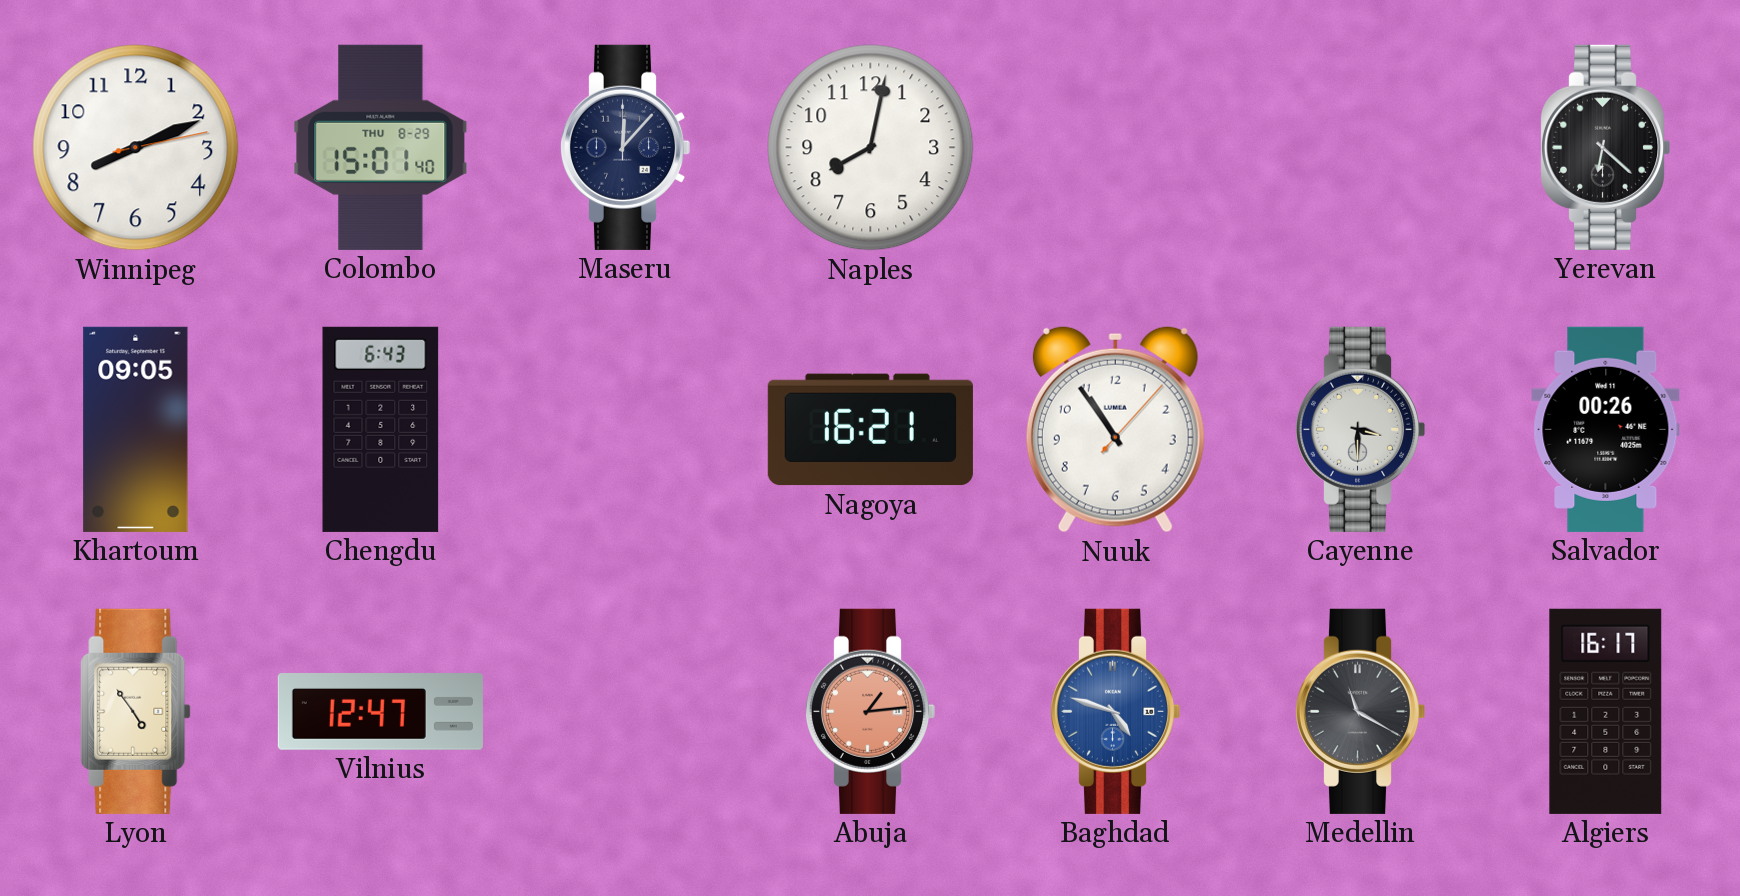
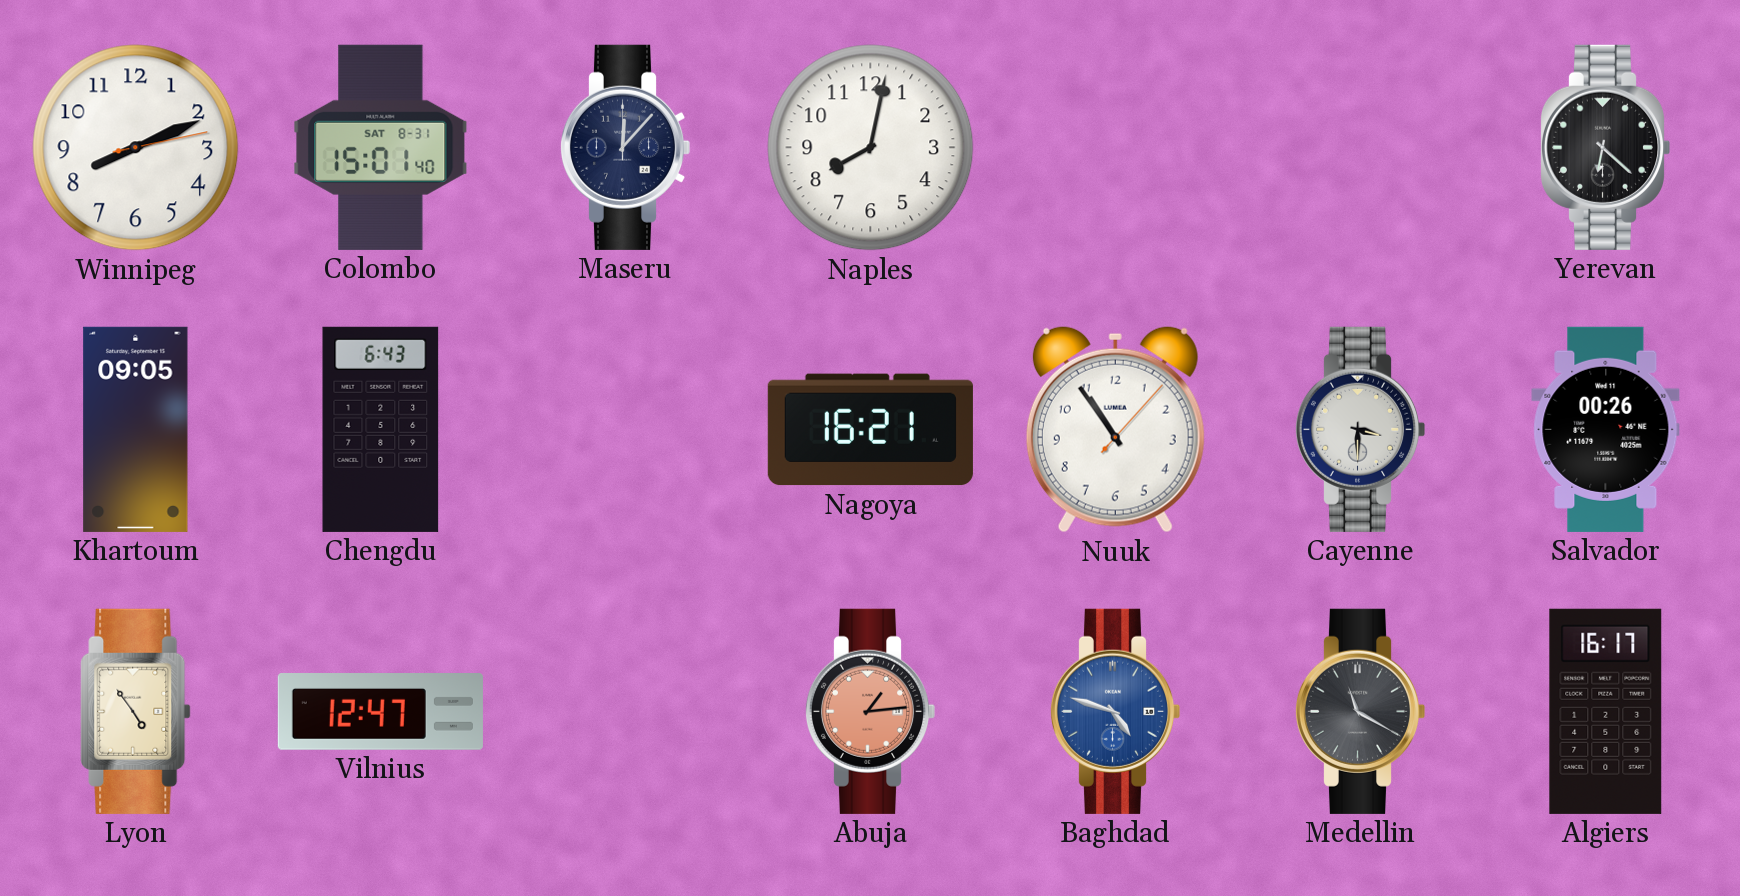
Colombo date: THU 8-29 -> SAT 8-31 (381, 147)
